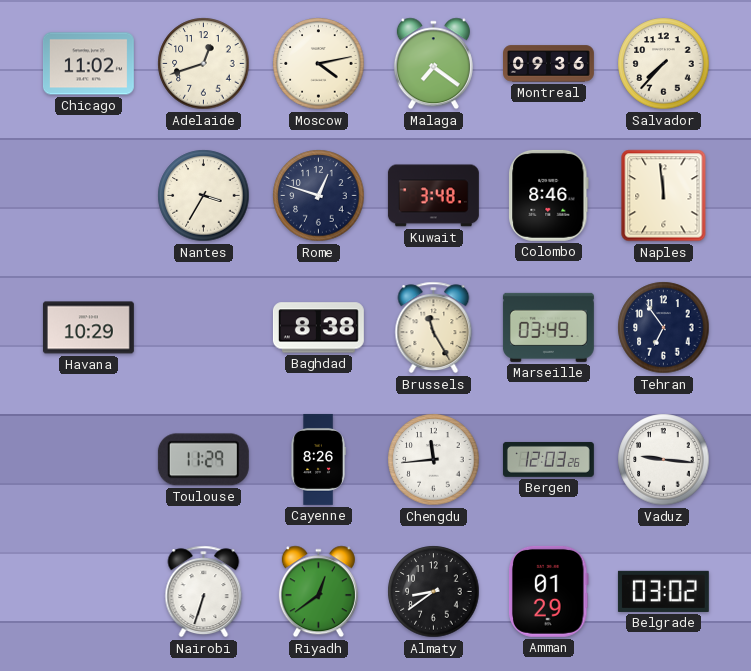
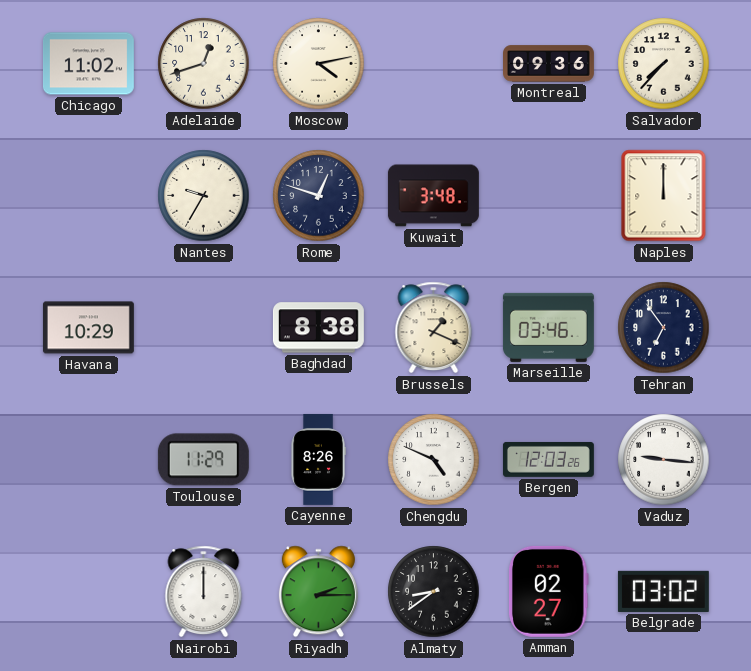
Malaga: 7:21 -> none (433, 64)
Nantes: 3:35 -> 9:35 (204, 196)
Colombo: 8:46 -> none (549, 195)
Naples: 11:59 -> 12:00 (664, 196)
Brussels: 11:25 -> 1:19 (434, 328)
Marseille: 03:49 -> 03:46 (548, 327)
Chengdu: 11:44 -> 4:49 (434, 460)
Nairobi: 6:33 -> 12:00 (204, 592)
Riyadh: 12:39 -> 2:15 (318, 592)
Amman: 01:29 -> 02:27 (549, 591)
